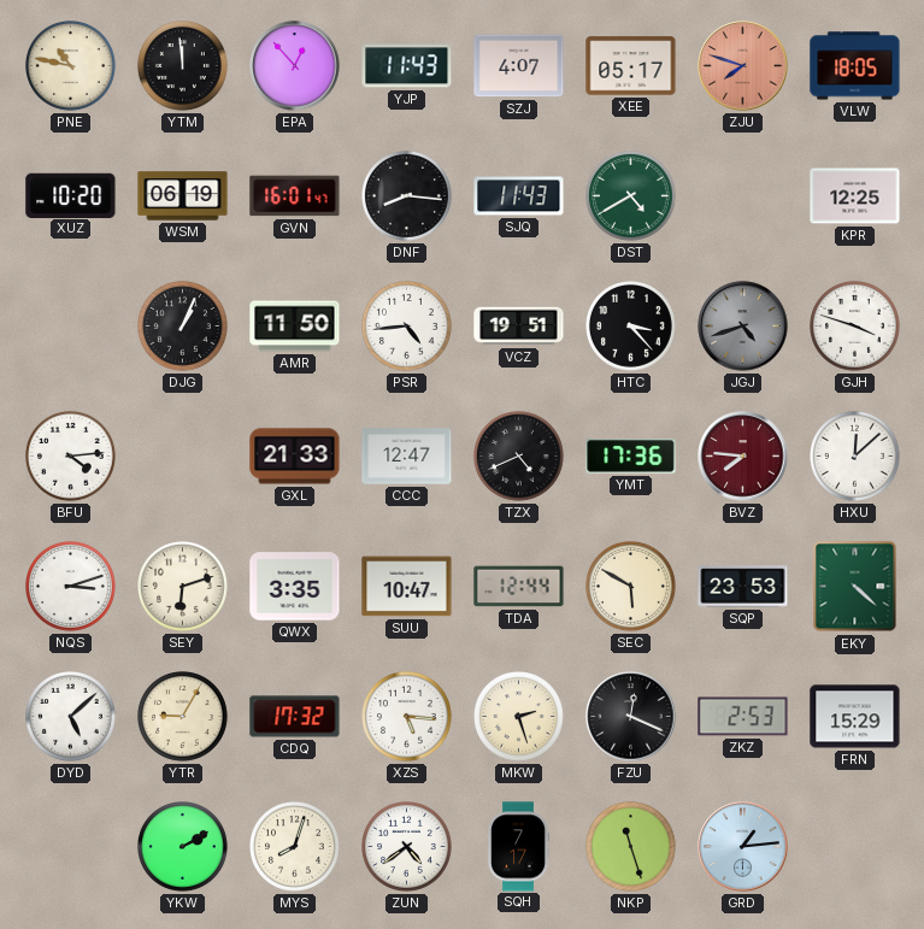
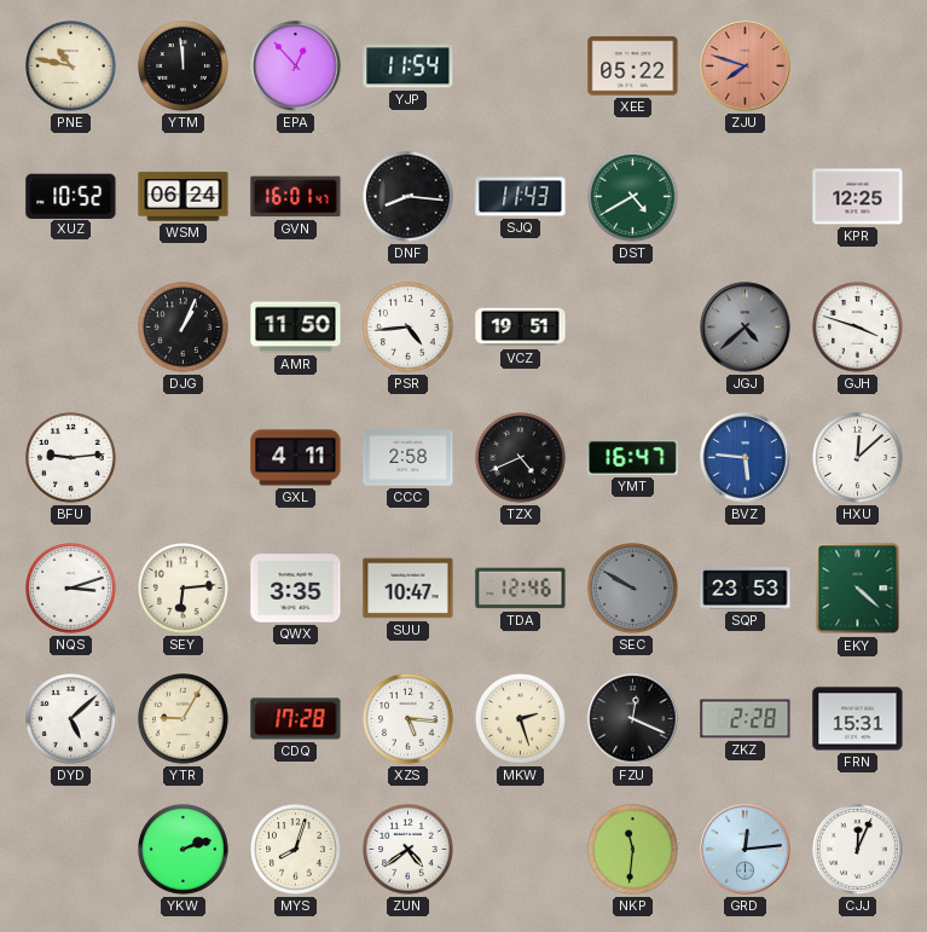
YJP: 11:43 -> 11:54 (409, 66)
SZJ: 4:07 -> none (519, 66)
XEE: 05:17 -> 05:22 (633, 66)
VLW: 18:05 -> none (855, 66)
XUZ: 10:20 -> 10:52 (71, 196)
WSM: 06:19 -> 06:24 (184, 197)
HTC: 3:23 -> none (631, 327)
JGJ: 4:42 -> 4:38 (746, 328)
BFU: 4:14 -> 9:14 (71, 458)
GXL: 21:33 -> 4:11 (296, 458)
CCC: 12:47 -> 2:58 (409, 458)
YMT: 17:36 -> 16:47 (633, 458)
BVZ: 7:46 -> 5:46 (746, 458)
BVZ dial: burgundy -> blue (746, 458)
SEY: 6:12 -> 6:14 (184, 589)
TDA: 12:44 -> 12:46 (521, 589)
SEC: 5:50 -> 9:50 (633, 589)
SEC dial: cream -> grey (633, 589)
CDQ: 17:32 -> 17:28 (296, 719)
ZKZ: 2:53 -> 2:28 (746, 719)
FRN: 15:29 -> 15:31 (858, 719)
YKW: 2:10 -> 2:12 (184, 850)
SQH: 7:17 -> none (518, 847)
NKP: 11:27 -> 11:31 (633, 850)
GRD: 1:14 -> 12:14 (746, 850)
CJJ: none -> 12:04 (858, 850)
